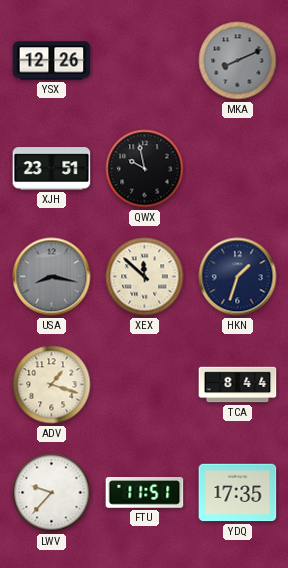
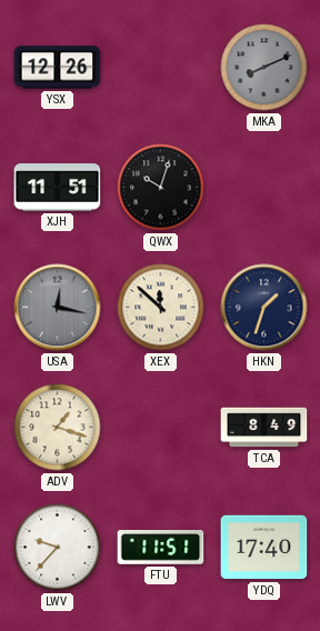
XJH: 23:51 -> 11:51 (58, 188)
QWX: 9:58 -> 10:03 (161, 188)
USA: 8:17 -> 12:17 (58, 308)
TCA: 8:44 -> 8:49 (264, 428)
YDQ: 17:35 -> 17:40 (264, 548)
